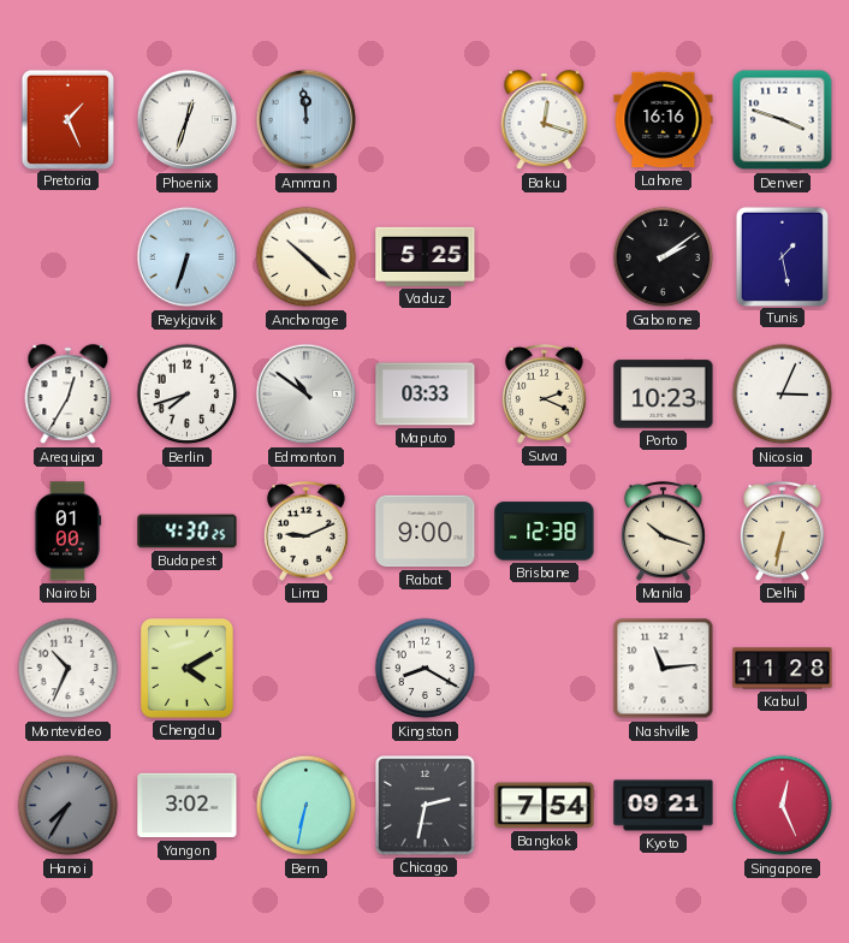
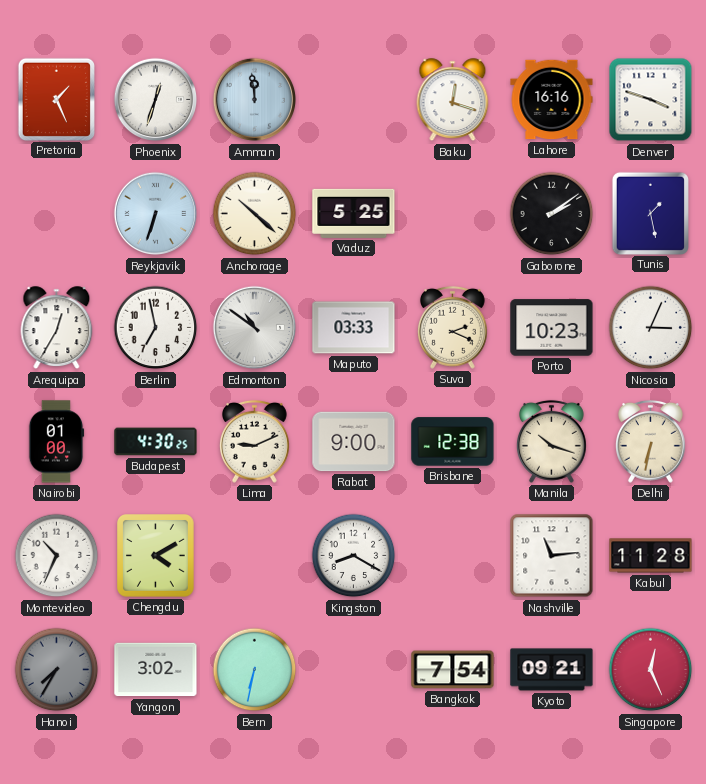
Berlin: 7:42 -> 6:58 (156, 328)
Chicago: 2:32 -> none (426, 806)
